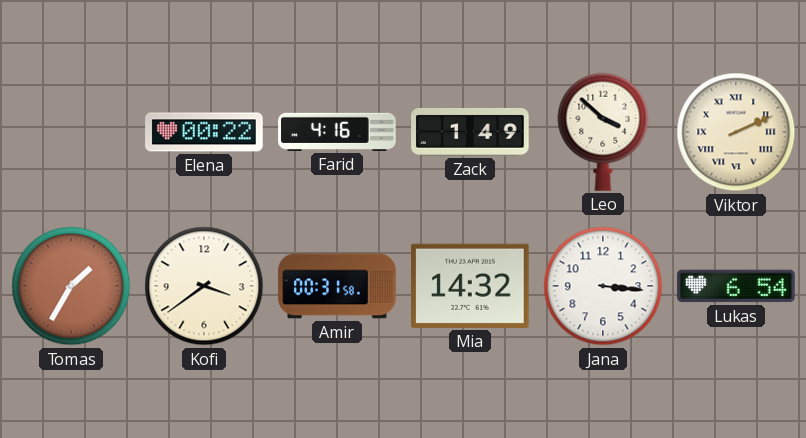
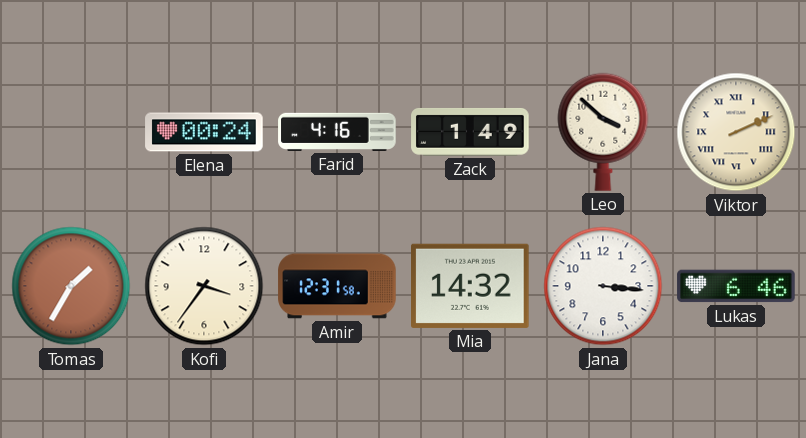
Elena: 00:22 -> 00:24 (204, 132)
Kofi: 3:39 -> 3:36 (204, 286)
Amir: 00:31 -> 12:31 (337, 286)
Lukas: 6:54 -> 6:46 (736, 286)
